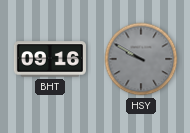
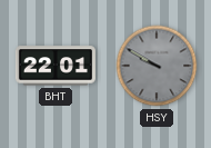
BHT: 09:16 -> 22:01 (56, 66)
